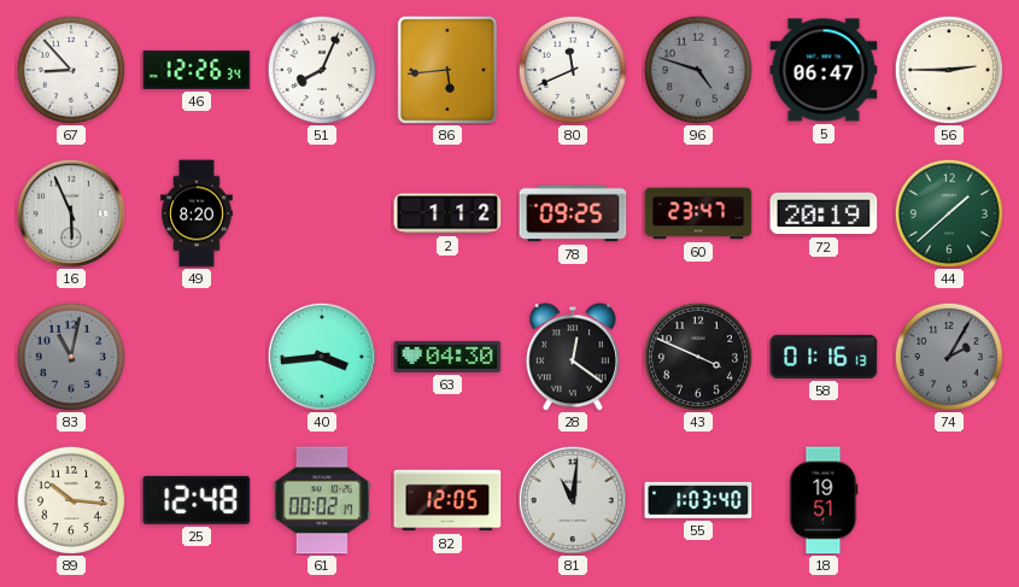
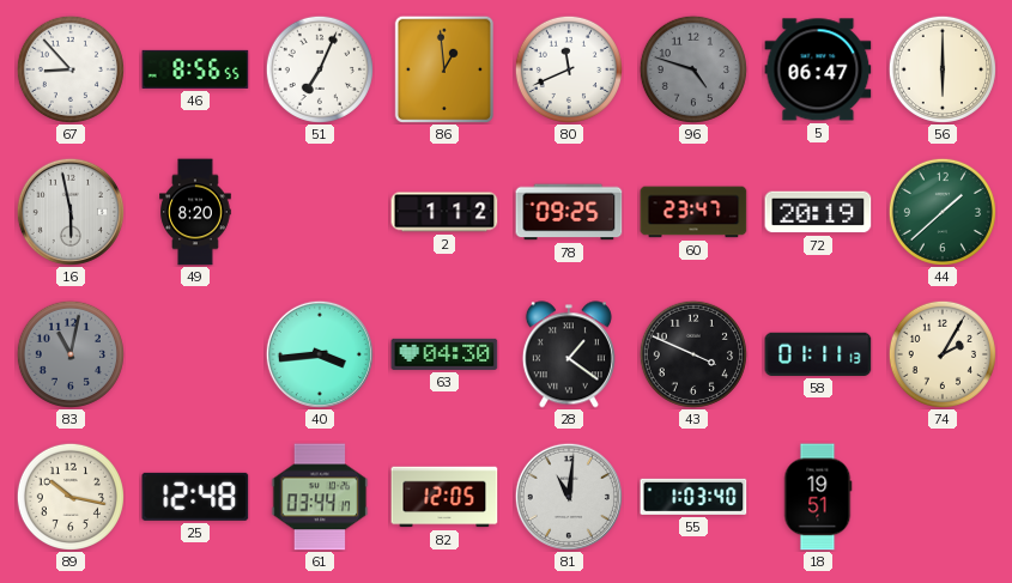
46: 12:26 -> 8:56 (195, 69)
51: 8:04 -> 7:04 (320, 69)
86: 5:44 -> 12:59 (443, 69)
56: 2:45 -> 6:00 (943, 69)
16: 5:56 -> 5:58 (71, 212)
28: 12:21 -> 1:21 (569, 354)
58: 01:16 -> 01:11 (818, 354)
74 dial: grey -> cream (943, 354)
89: 10:16 -> 10:17 (71, 497)
61: 00:02 -> 03:44 (320, 497)
